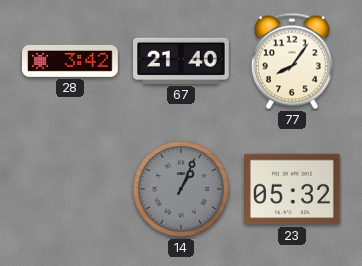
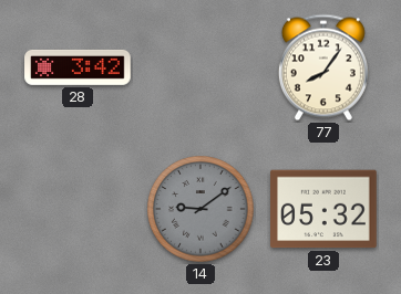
67: 21:40 -> none (181, 61)
14: 1:04 -> 9:09 (200, 209)
